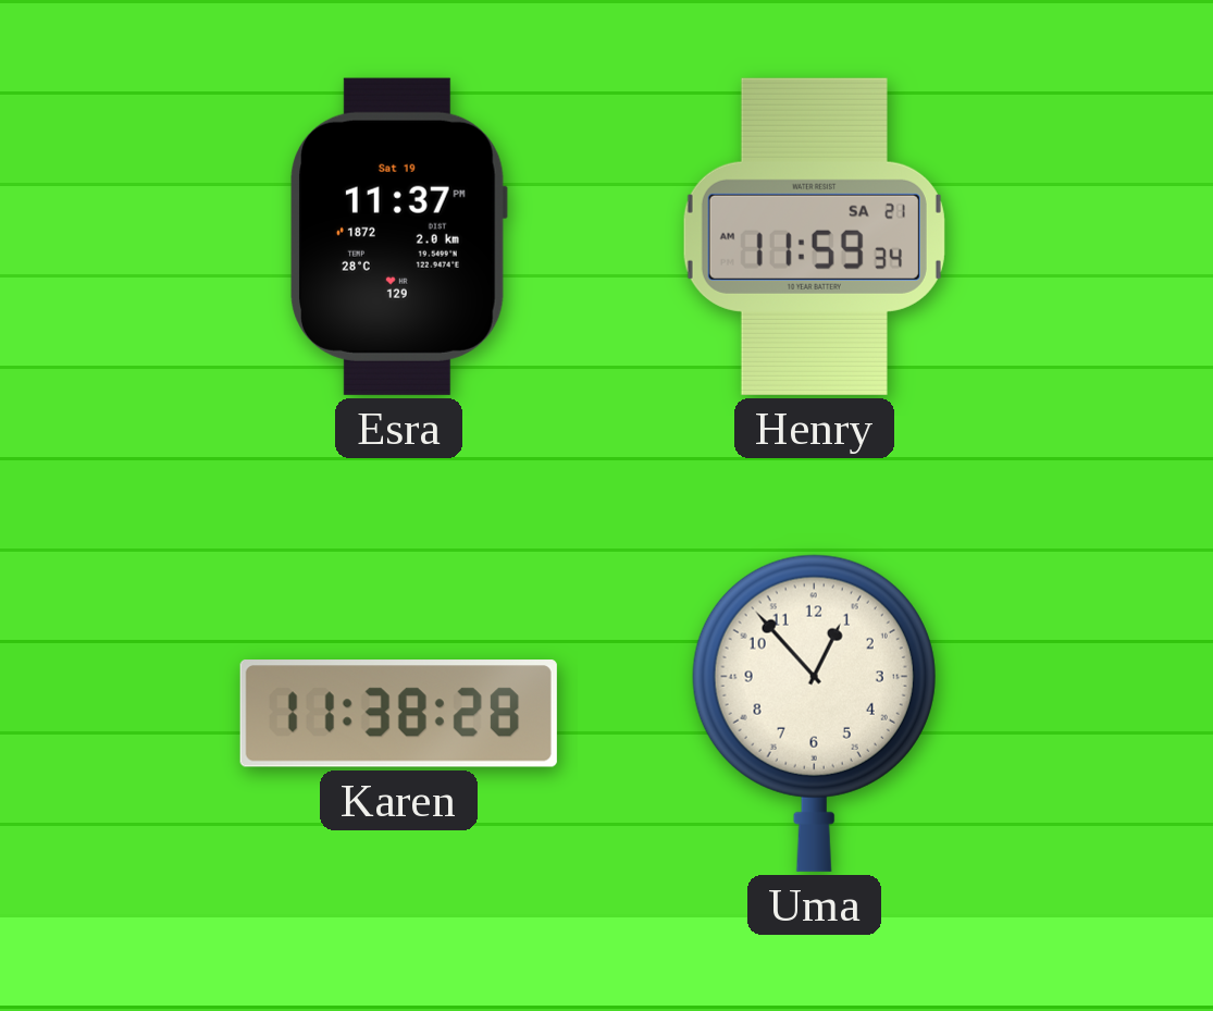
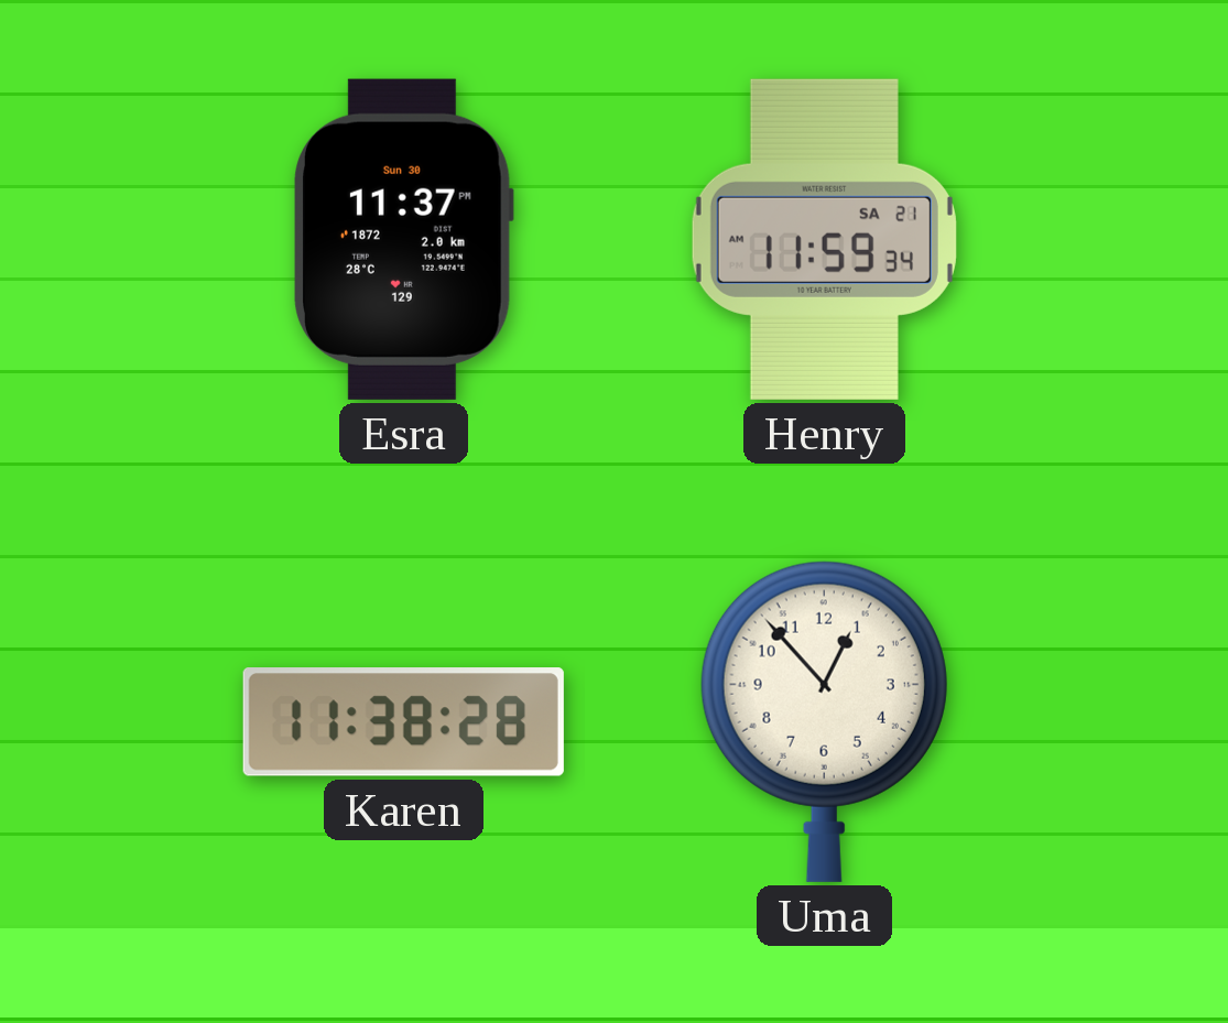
Esra date: Sat 19 -> Sun 30 (403, 239)
